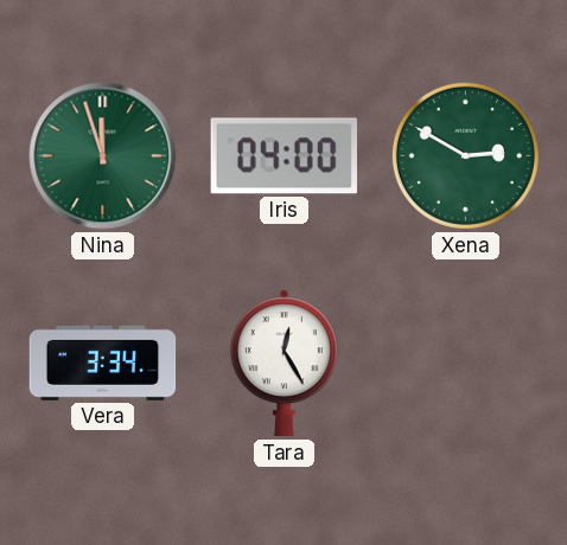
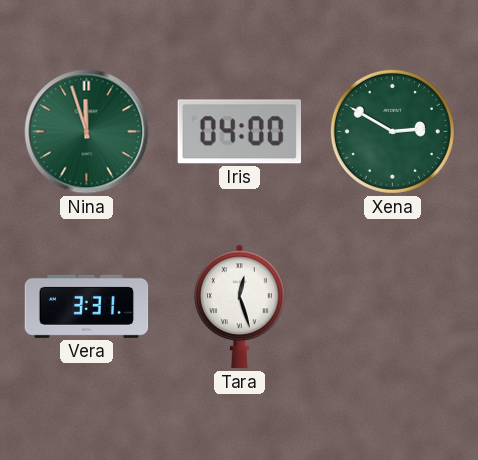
Vera: 3:34 -> 3:31 (87, 306)
Tara: 12:25 -> 12:27 (239, 307)
